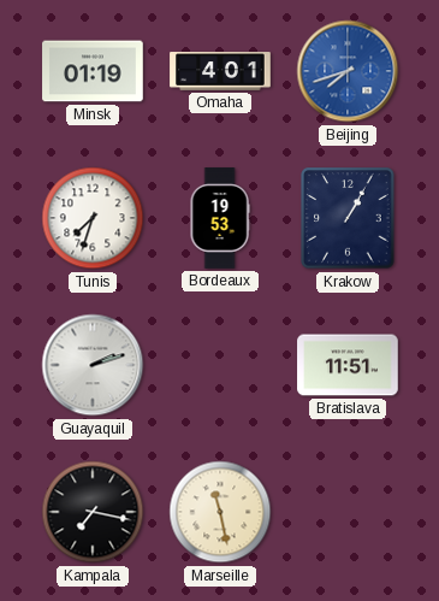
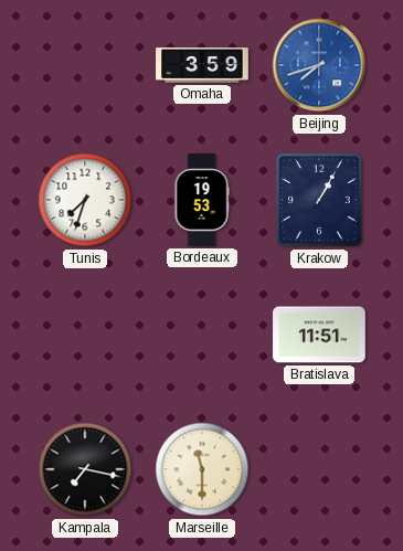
Minsk: 01:19 -> none (93, 71)
Omaha: 4:01 -> 3:59 (202, 65)
Guayaquil: 2:12 -> none (93, 365)
Marseille: 11:28 -> 11:30 (202, 469)
